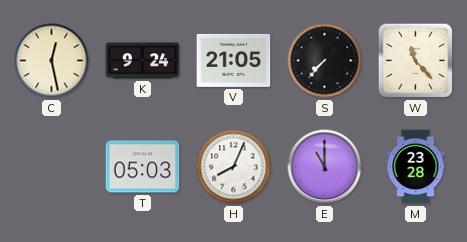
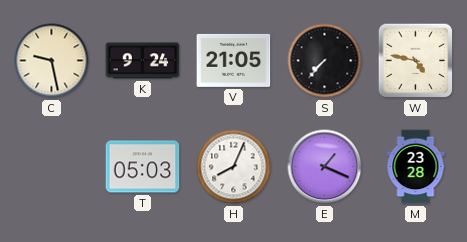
C: 12:28 -> 9:28 (52, 61)
W: 11:23 -> 4:47 (416, 61)
E: 11:00 -> 1:19 (325, 167)
